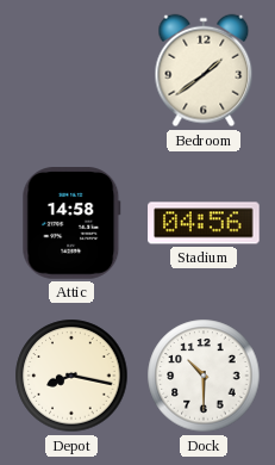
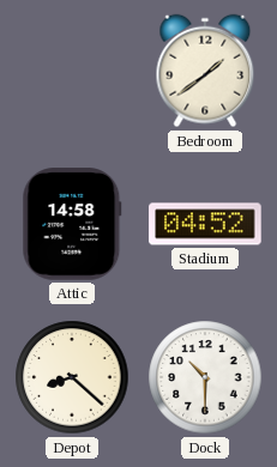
Stadium: 04:56 -> 04:52 (205, 224)
Depot: 8:17 -> 8:22 (72, 377)
